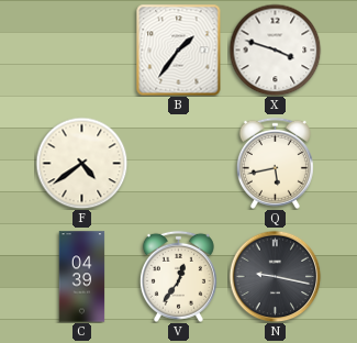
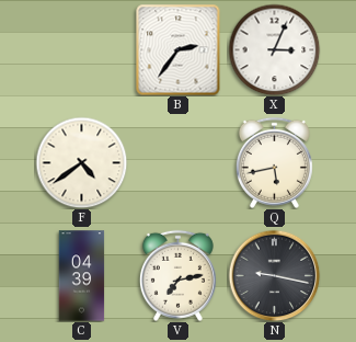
B: 1:36 -> 2:36 (179, 49)
X: 3:48 -> 3:04 (274, 49)
V: 12:36 -> 7:13 (177, 275)
